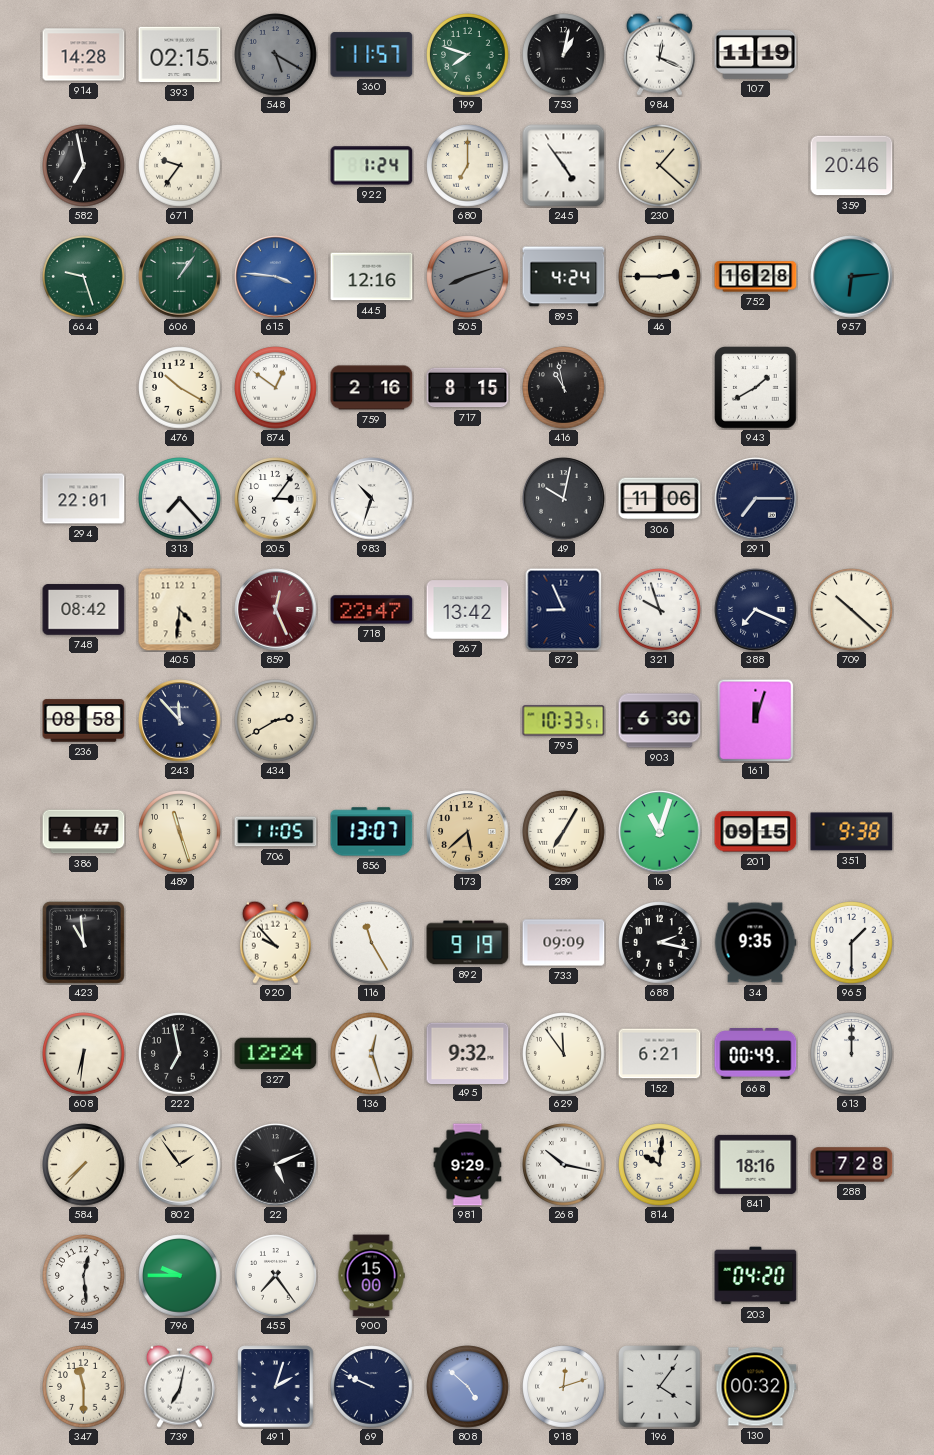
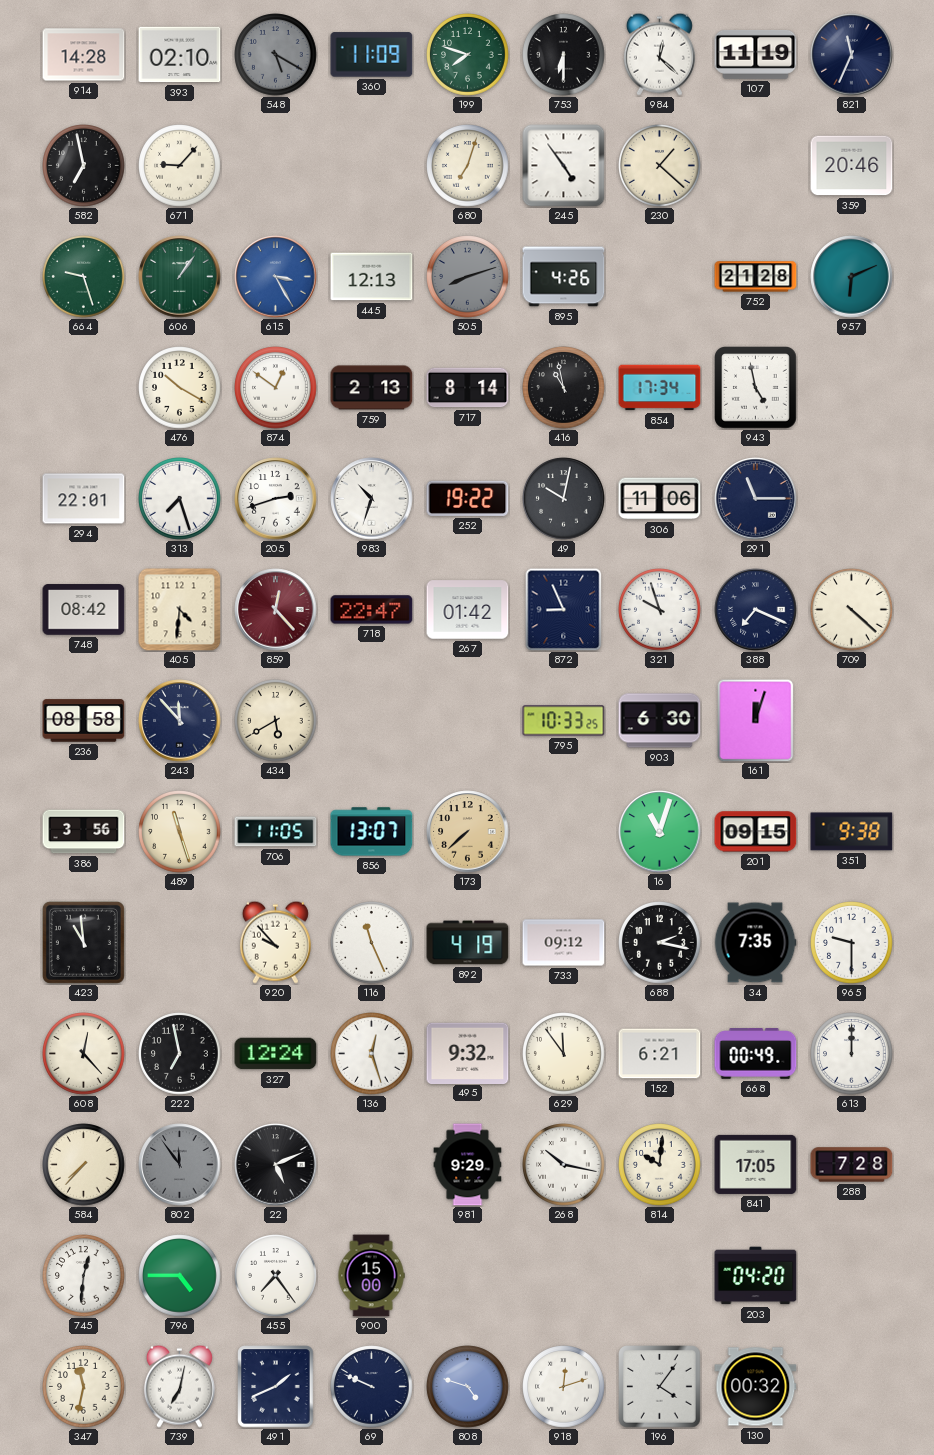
393: 02:15 -> 02:10 (180, 55)
360: 11:57 -> 11:09 (372, 55)
753: 1:02 -> 6:30 (564, 55)
984: 12:19 -> 12:22 (659, 54)
821: none -> 11:34 (852, 55)
671: 9:36 -> 9:07 (180, 166)
922: 1:24 -> none (372, 166)
680: 7:00 -> 7:03 (468, 166)
615: 3:46 -> 3:25 (276, 277)
445: 12:16 -> 12:13 (372, 277)
895: 4:24 -> 4:26 (564, 277)
46: 2:45 -> none (660, 277)
752: 16:28 -> 21:28 (756, 277)
957: 6:14 -> 6:11 (852, 277)
759: 2:16 -> 2:13 (372, 388)
717: 8:15 -> 8:14 (468, 388)
854: none -> 17:34 (660, 388)
943: 1:40 -> 4:58 (756, 388)
313: 7:23 -> 7:27 (180, 499)
205: 3:06 -> 2:42 (276, 499)
252: none -> 19:22 (468, 498)
291: 7:15 -> 11:15 (756, 499)
859: 12:26 -> 12:23 (276, 610)
267: 13:42 -> 01:42 (468, 610)
709: 10:22 -> 4:22 (852, 610)
434: 2:40 -> 5:40 (276, 721)
795: 10:33:51 -> 10:33:25 (564, 721)
386: 4:47 -> 3:56 (84, 832)
173: 5:38 -> 7:38 (468, 832)
289: 7:05 -> none (564, 832)
116: 11:25 -> 11:26 (372, 943)
892: 9:19 -> 4:19 (468, 943)
733: 09:09 -> 09:12 (564, 943)
34: 9:35 -> 7:35 (755, 943)
965: 1:30 -> 9:30 (852, 943)
608: 6:31 -> 12:23 (84, 1054)
802: 1:54 -> 11:54 (180, 1165)
802 dial: cream -> grey (180, 1165)
841: 18:16 -> 17:05 (756, 1164)
745: 12:29 -> 12:31 (84, 1276)
796: 9:45 -> 4:45 (180, 1276)
347: 11:30 -> 11:32 (84, 1387)
491: 2:03 -> 1:41 (276, 1387)
808: 4:52 -> 4:48 (468, 1387)
